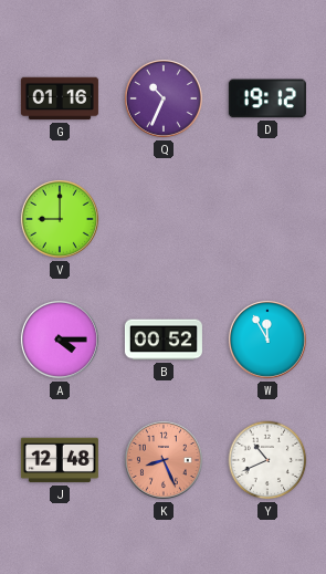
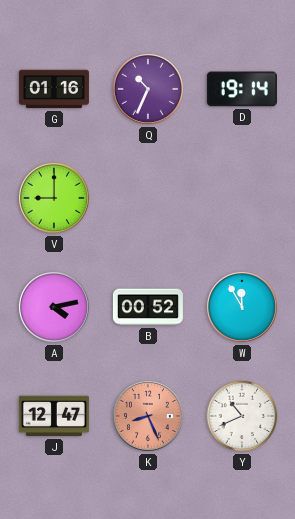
D: 19:12 -> 19:14 (242, 89)
A: 4:15 -> 4:13 (54, 307)
J: 12:48 -> 12:47 (54, 416)
